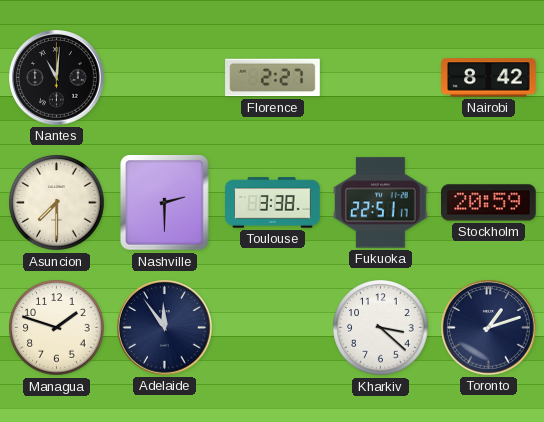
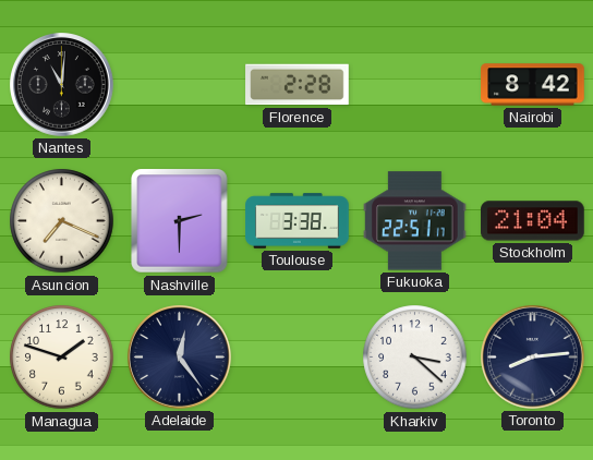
Florence: 2:27 -> 2:28 (298, 85)
Asuncion: 7:30 -> 7:19 (62, 221)
Stockholm: 20:59 -> 21:04 (533, 221)
Adelaide: 11:54 -> 12:24 (180, 358)
Toronto: 1:12 -> 8:14 (533, 358)
